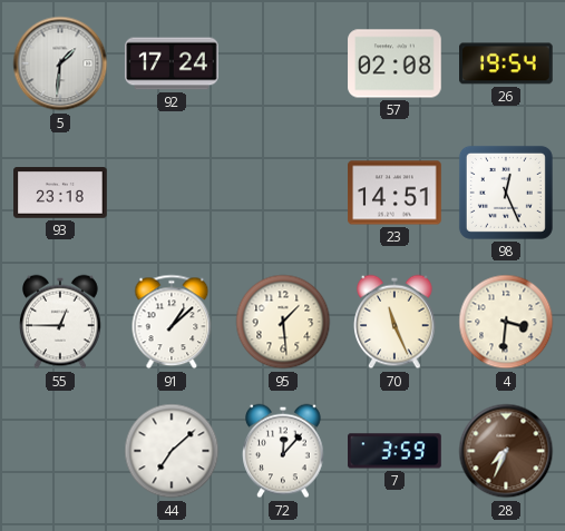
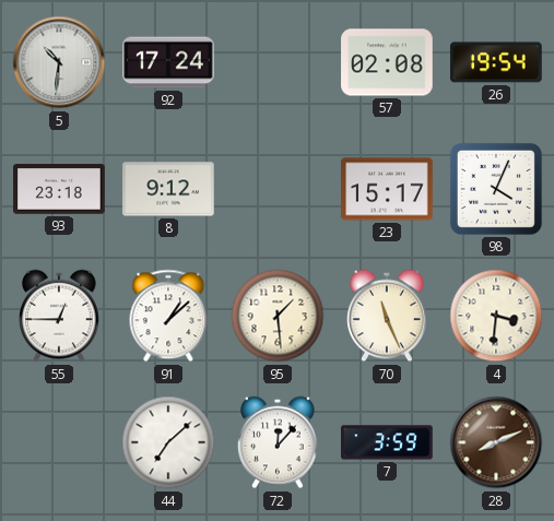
5: 1:31 -> 10:31 (59, 62)
8: none -> 9:12 (168, 189)
23: 14:51 -> 15:17 (387, 189)
98: 12:26 -> 4:04 (496, 189)
28: 7:34 -> 8:11 (496, 442)
